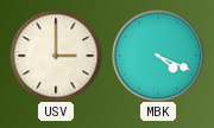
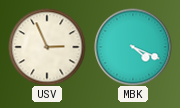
USV: 3:00 -> 2:56 (47, 47)
